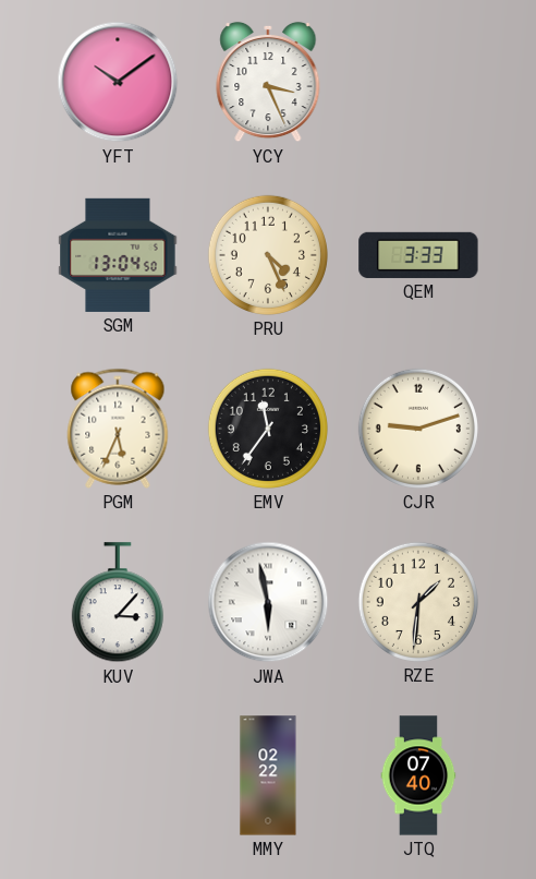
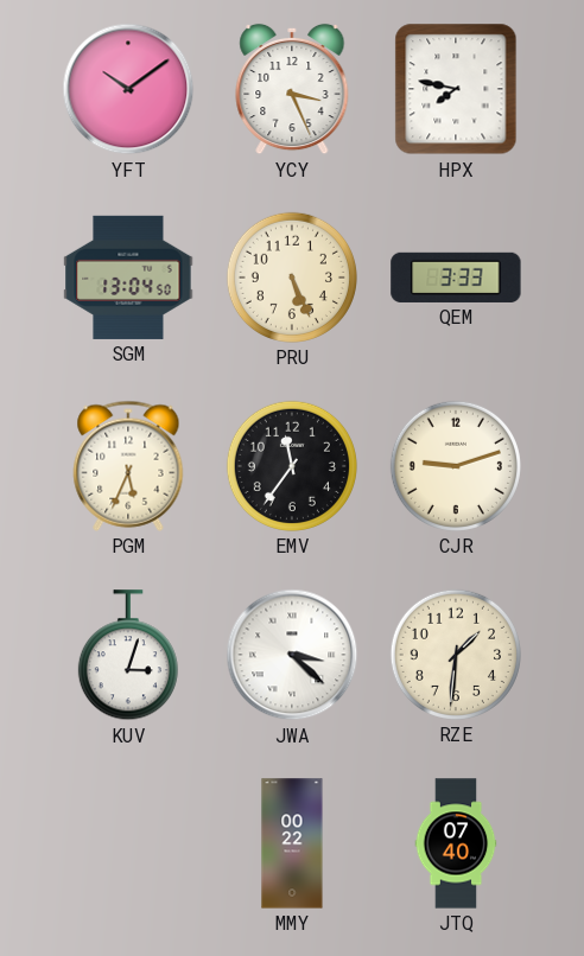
HPX: none -> 7:47 (456, 89)
PRU: 4:26 -> 5:26 (292, 278)
KUV: 3:07 -> 3:03 (128, 656)
JWA: 5:58 -> 3:22 (292, 655)
MMY: 02:22 -> 00:22 (292, 843)
